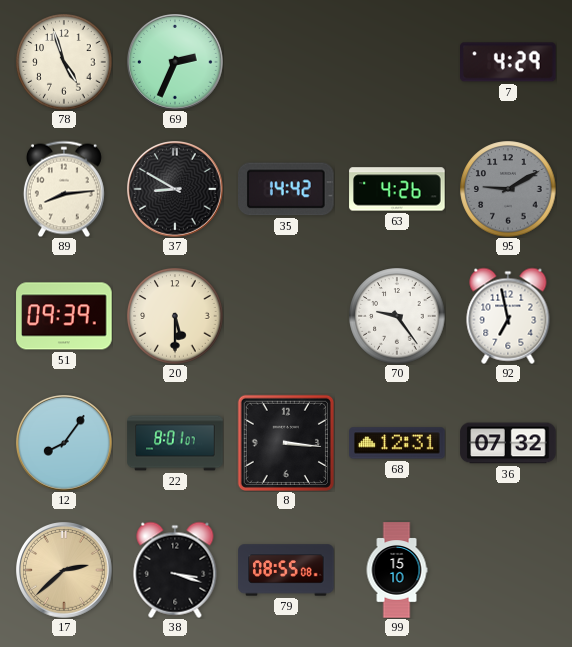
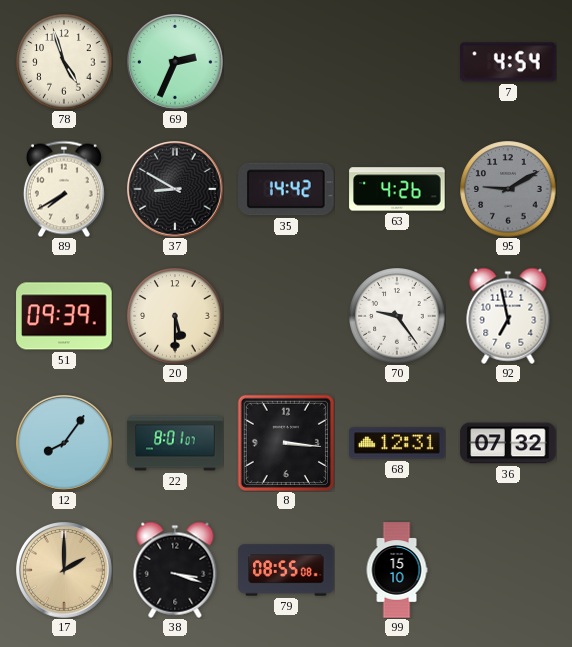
7: 4:29 -> 4:54 (509, 62)
89: 8:14 -> 7:40 (64, 189)
17: 2:38 -> 2:00 (65, 571)
